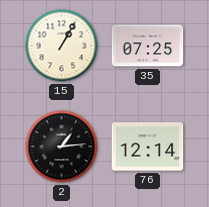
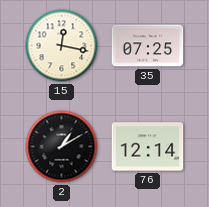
15: 1:05 -> 12:17 (62, 46)
2: 1:14 -> 1:10 (62, 147)
